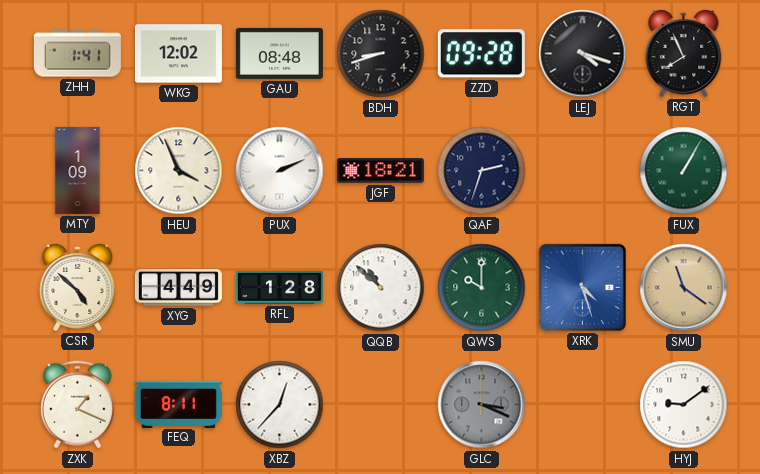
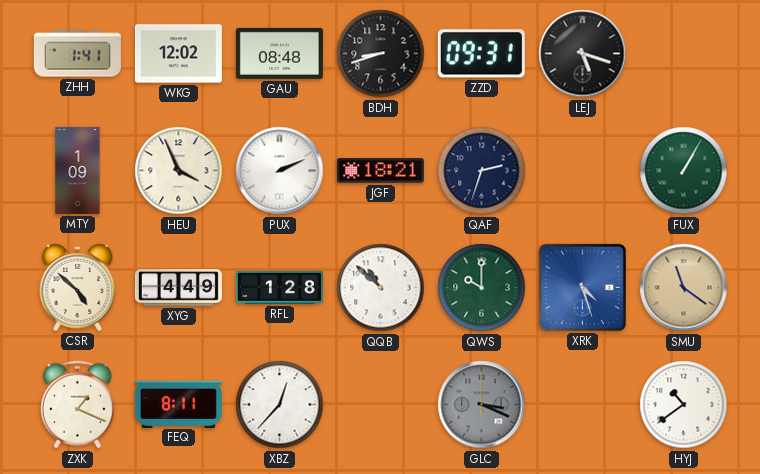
ZZD: 09:28 -> 09:31 (481, 54)
LEJ: 4:18 -> 5:18 (583, 54)
RGT: 7:56 -> none (684, 53)
HYJ: 9:09 -> 10:39 (684, 405)
